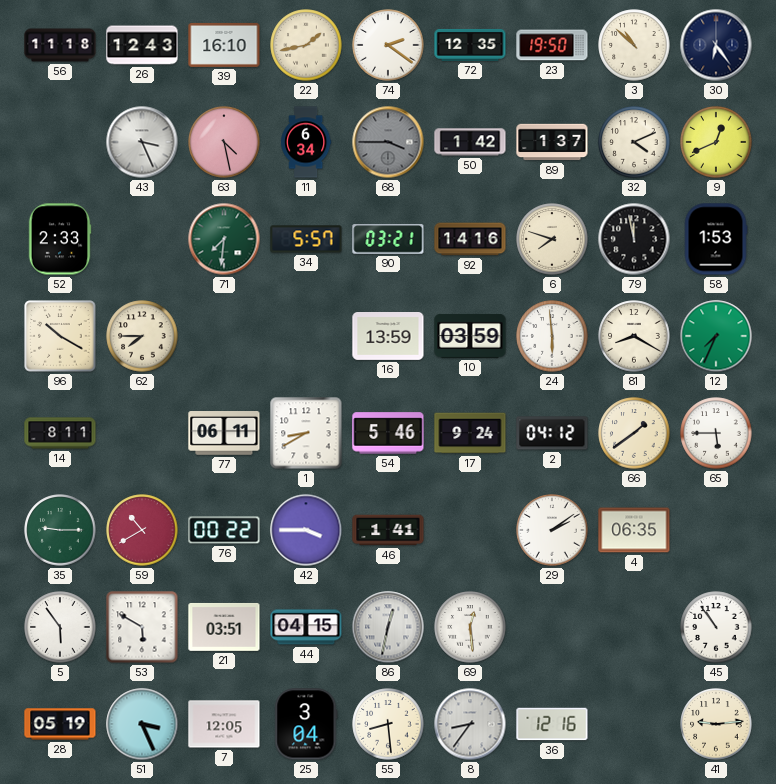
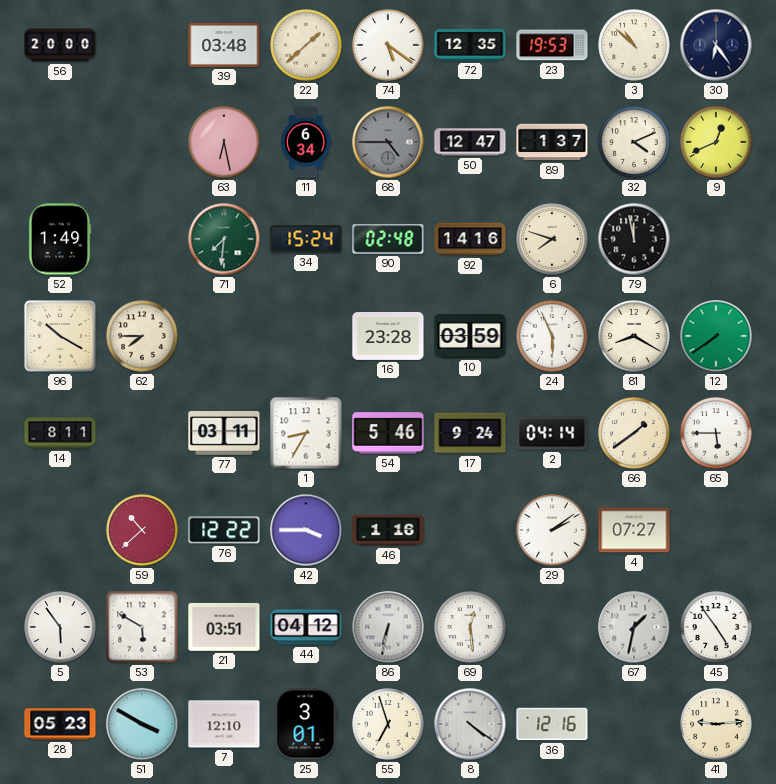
56: 11:18 -> 20:00 (60, 45)
26: 12:43 -> none (142, 45)
39: 16:10 -> 03:48 (224, 45)
22: 1:43 -> 1:38 (306, 45)
74: 2:21 -> 5:21 (388, 45)
23: 19:50 -> 19:53 (552, 45)
43: 3:26 -> none (142, 142)
63: 4:28 -> 6:28 (224, 142)
68: 3:45 -> 4:45 (388, 142)
50: 1:42 -> 12:47 (470, 142)
52: 2:33 -> 1:49 (60, 239)
34: 5:57 -> 15:24 (306, 239)
90: 03:21 -> 02:48 (388, 239)
58: 1:53 -> none (716, 239)
16: 13:59 -> 23:28 (388, 337)
24: 5:59 -> 5:56 (552, 336)
12: 7:34 -> 7:39 (716, 336)
77: 06:11 -> 03:11 (224, 434)
1: 8:40 -> 8:35 (306, 433)
2: 04:12 -> 04:14 (552, 433)
35: 9:15 -> none (60, 530)
59: 10:40 -> 10:38 (142, 530)
76: 00:22 -> 12:22 (224, 530)
46: 1:41 -> 1:16 (388, 530)
4: 06:35 -> 07:27 (634, 530)
44: 04:15 -> 04:12 (306, 627)
86: 12:32 -> 6:32 (388, 627)
67: none -> 1:32 (634, 627)
45: 10:54 -> 4:54 (716, 627)
28: 05:19 -> 05:23 (60, 724)
51: 3:26 -> 3:50 (142, 724)
7: 12:05 -> 12:10 (224, 724)
25: 3:04 -> 3:01 (306, 724)
55: 8:29 -> 6:57 (388, 724)
8: 8:36 -> 4:21 (470, 724)
